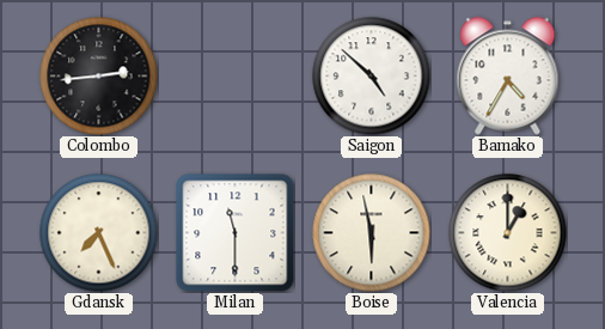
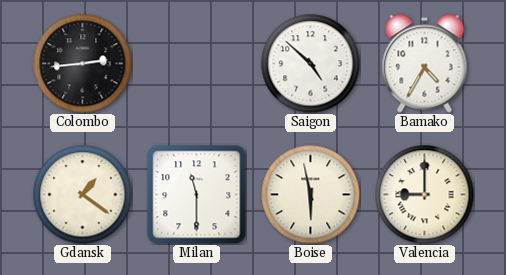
Gdansk: 7:26 -> 1:21 (83, 195)
Valencia: 1:00 -> 9:00 (425, 195)
